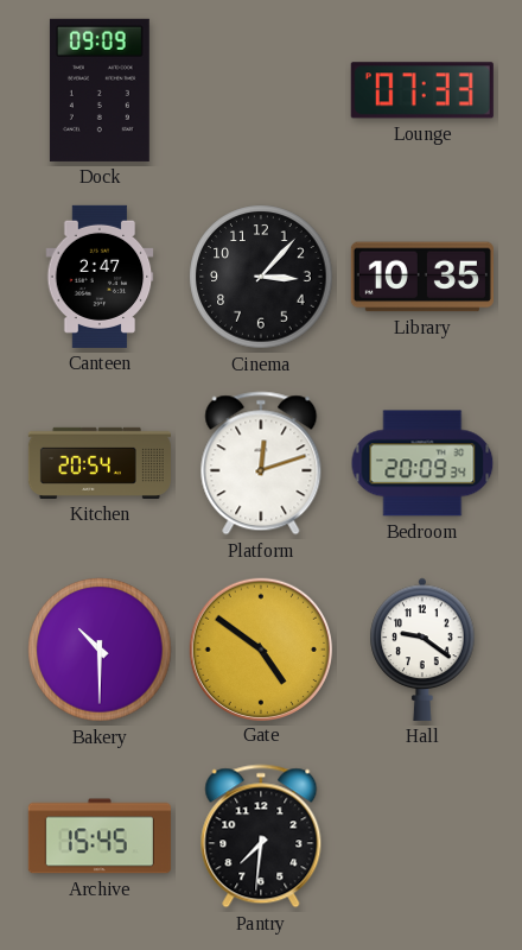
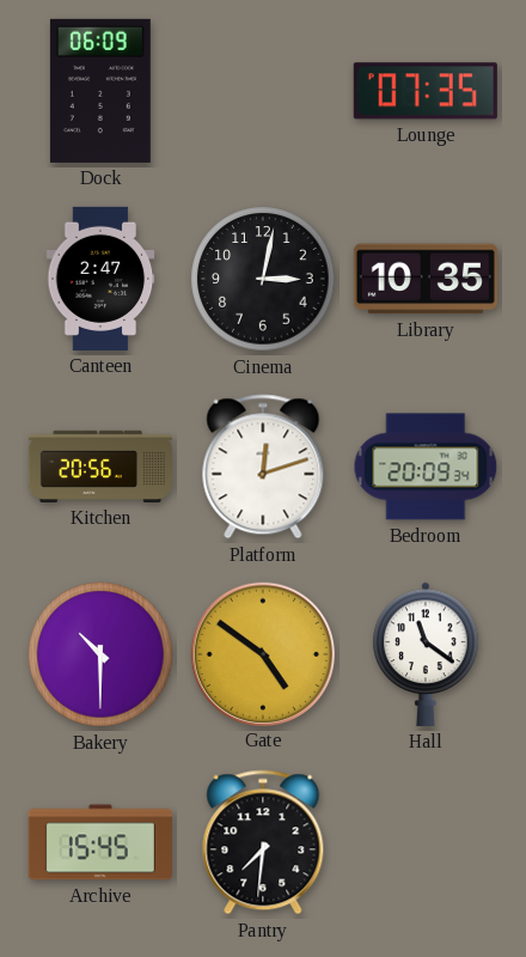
Dock: 09:09 -> 06:09 (100, 91)
Lounge: 07:33 -> 07:35 (426, 91)
Cinema: 3:07 -> 3:02 (263, 279)
Kitchen: 20:54 -> 20:56 (100, 467)
Hall: 9:21 -> 11:21 (426, 654)
